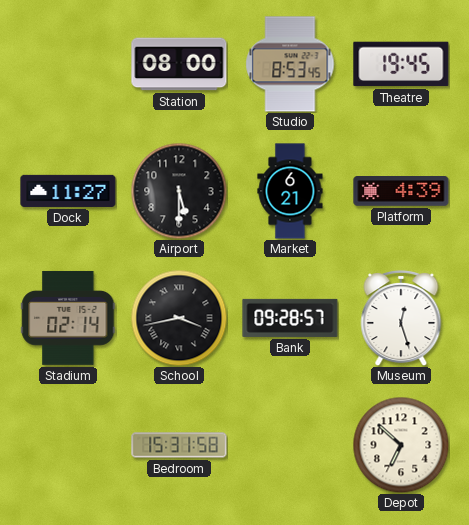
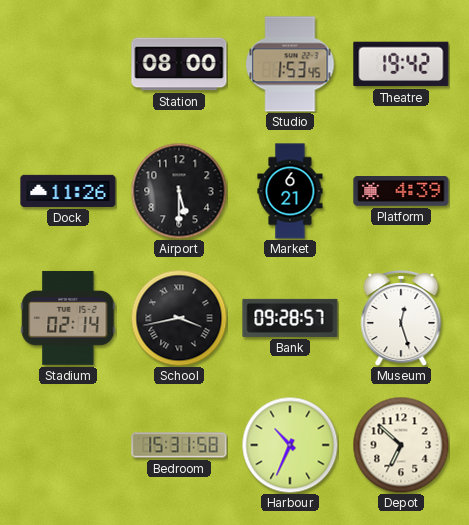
Studio: 8:53 -> 1:53 (290, 64)
Theatre: 19:45 -> 19:42 (401, 64)
Dock: 11:27 -> 11:26 (68, 191)
Harbour: none -> 10:34 (290, 445)
